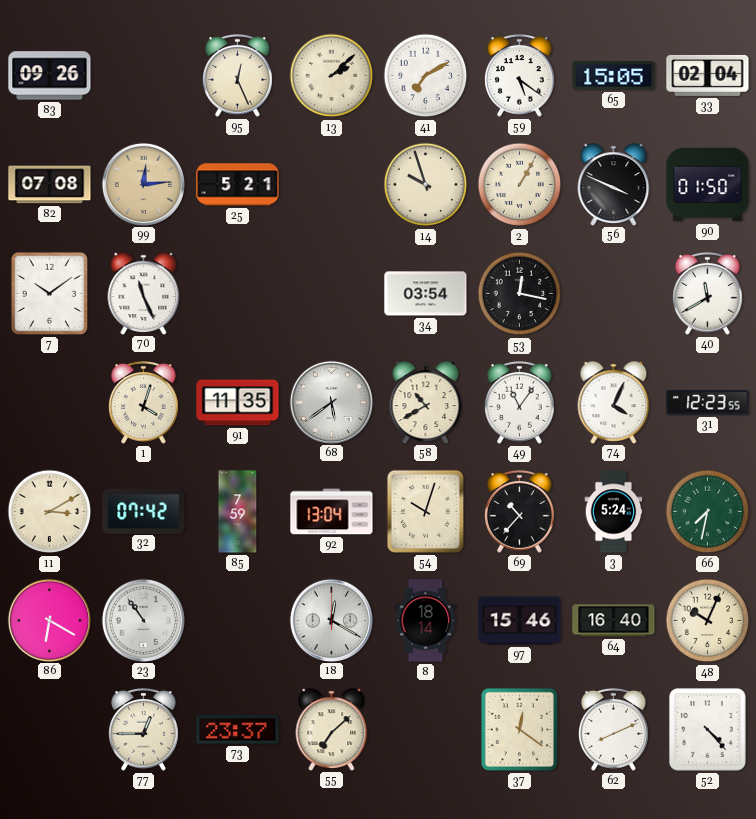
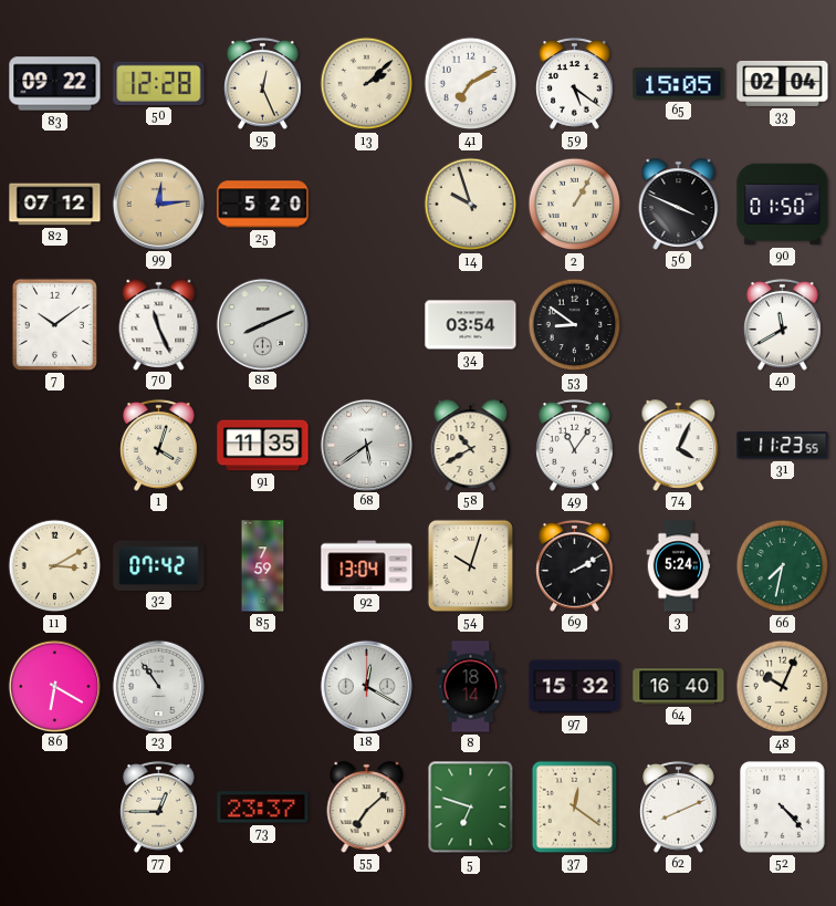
83: 09:26 -> 09:22 (55, 84)
50: none -> 12:28 (159, 83)
82: 07:08 -> 07:12 (55, 205)
25: 5:21 -> 5:20 (263, 205)
88: none -> 8:11 (262, 324)
53: 12:17 -> 8:51 (575, 325)
31: 12:23 -> 11:23 (783, 446)
69: 10:37 -> 2:10 (575, 565)
97: 15:46 -> 15:32 (575, 687)
5: none -> 6:48 (471, 808)
